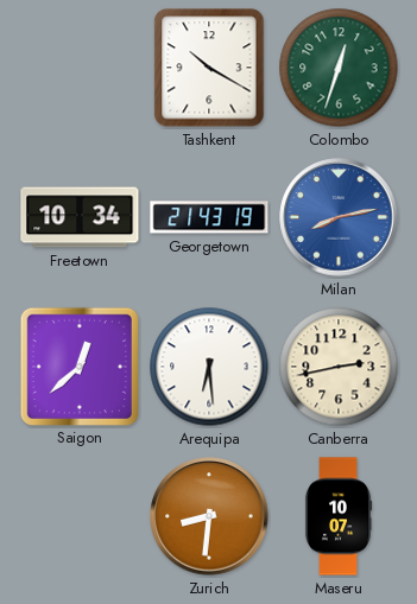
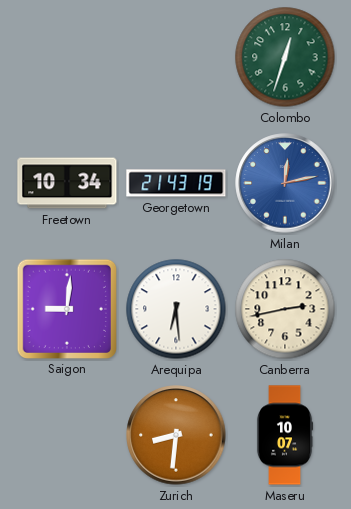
Tashkent: 10:20 -> none (209, 68)
Milan: 8:13 -> 12:13 (285, 183)
Saigon: 12:38 -> 9:01 (66, 308)
